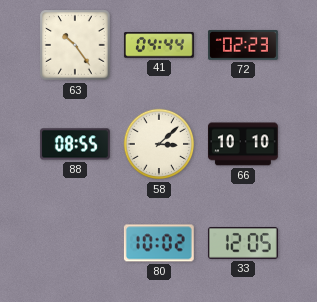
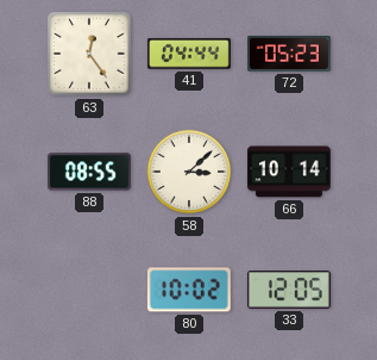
63: 10:24 -> 12:24 (89, 54)
72: 02:23 -> 05:23 (290, 55)
66: 10:10 -> 10:14 (289, 172)
